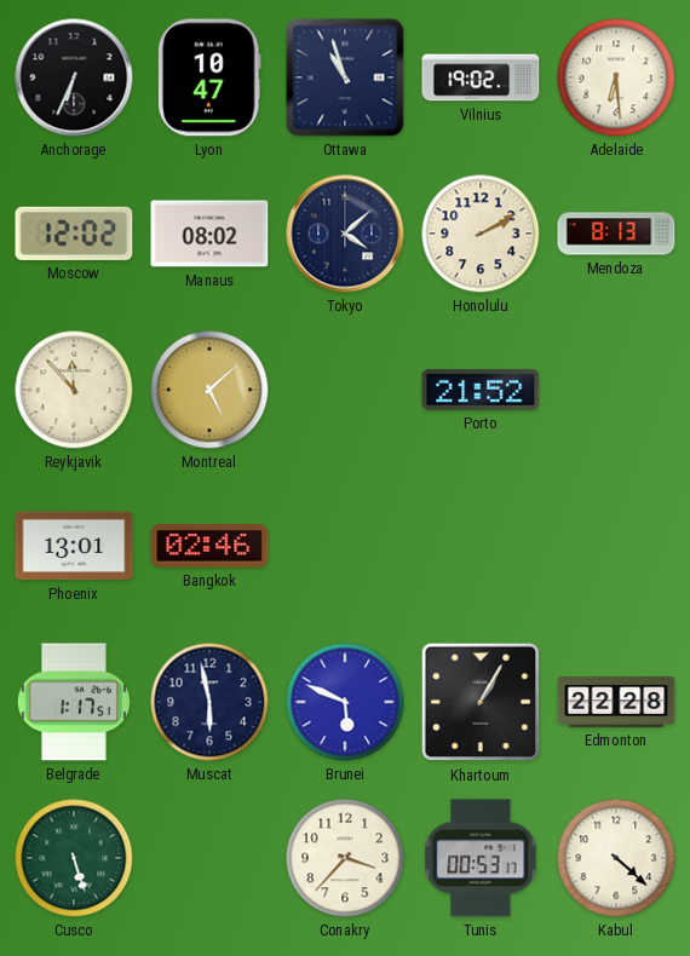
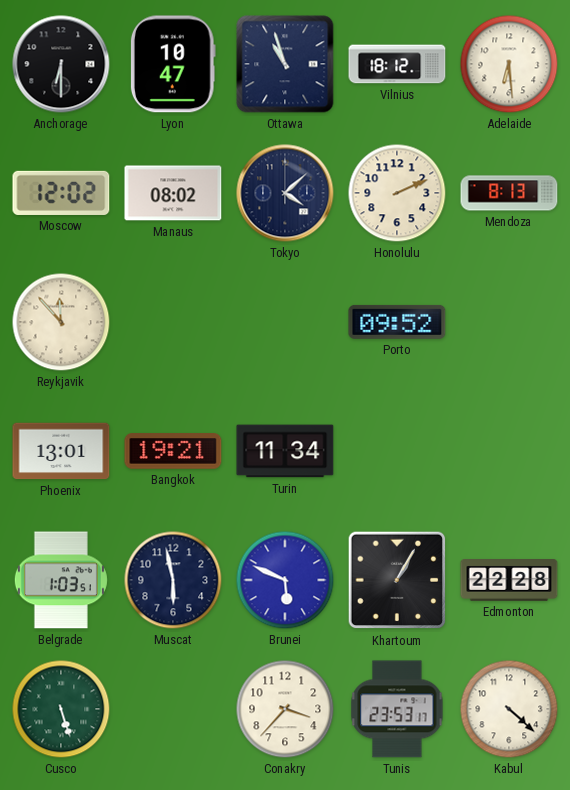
Anchorage: 6:34 -> 6:30 (61, 64)
Vilnius: 19:02 -> 18:12 (397, 64)
Honolulu: 2:10 -> 2:11 (397, 193)
Montreal: 5:08 -> none (209, 390)
Porto: 21:52 -> 09:52 (397, 322)
Bangkok: 02:46 -> 19:21 (173, 451)
Turin: none -> 11:34 (285, 451)
Belgrade: 1:17 -> 1:03 (61, 580)
Tunis: 00:53 -> 23:53 (397, 709)
